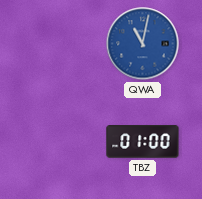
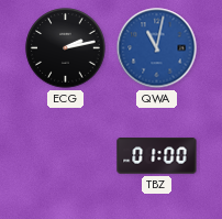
ECG: none -> 2:13 (66, 48)
